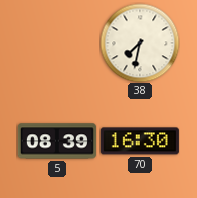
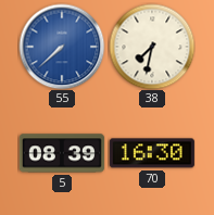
55: none -> 7:38 (62, 47)
